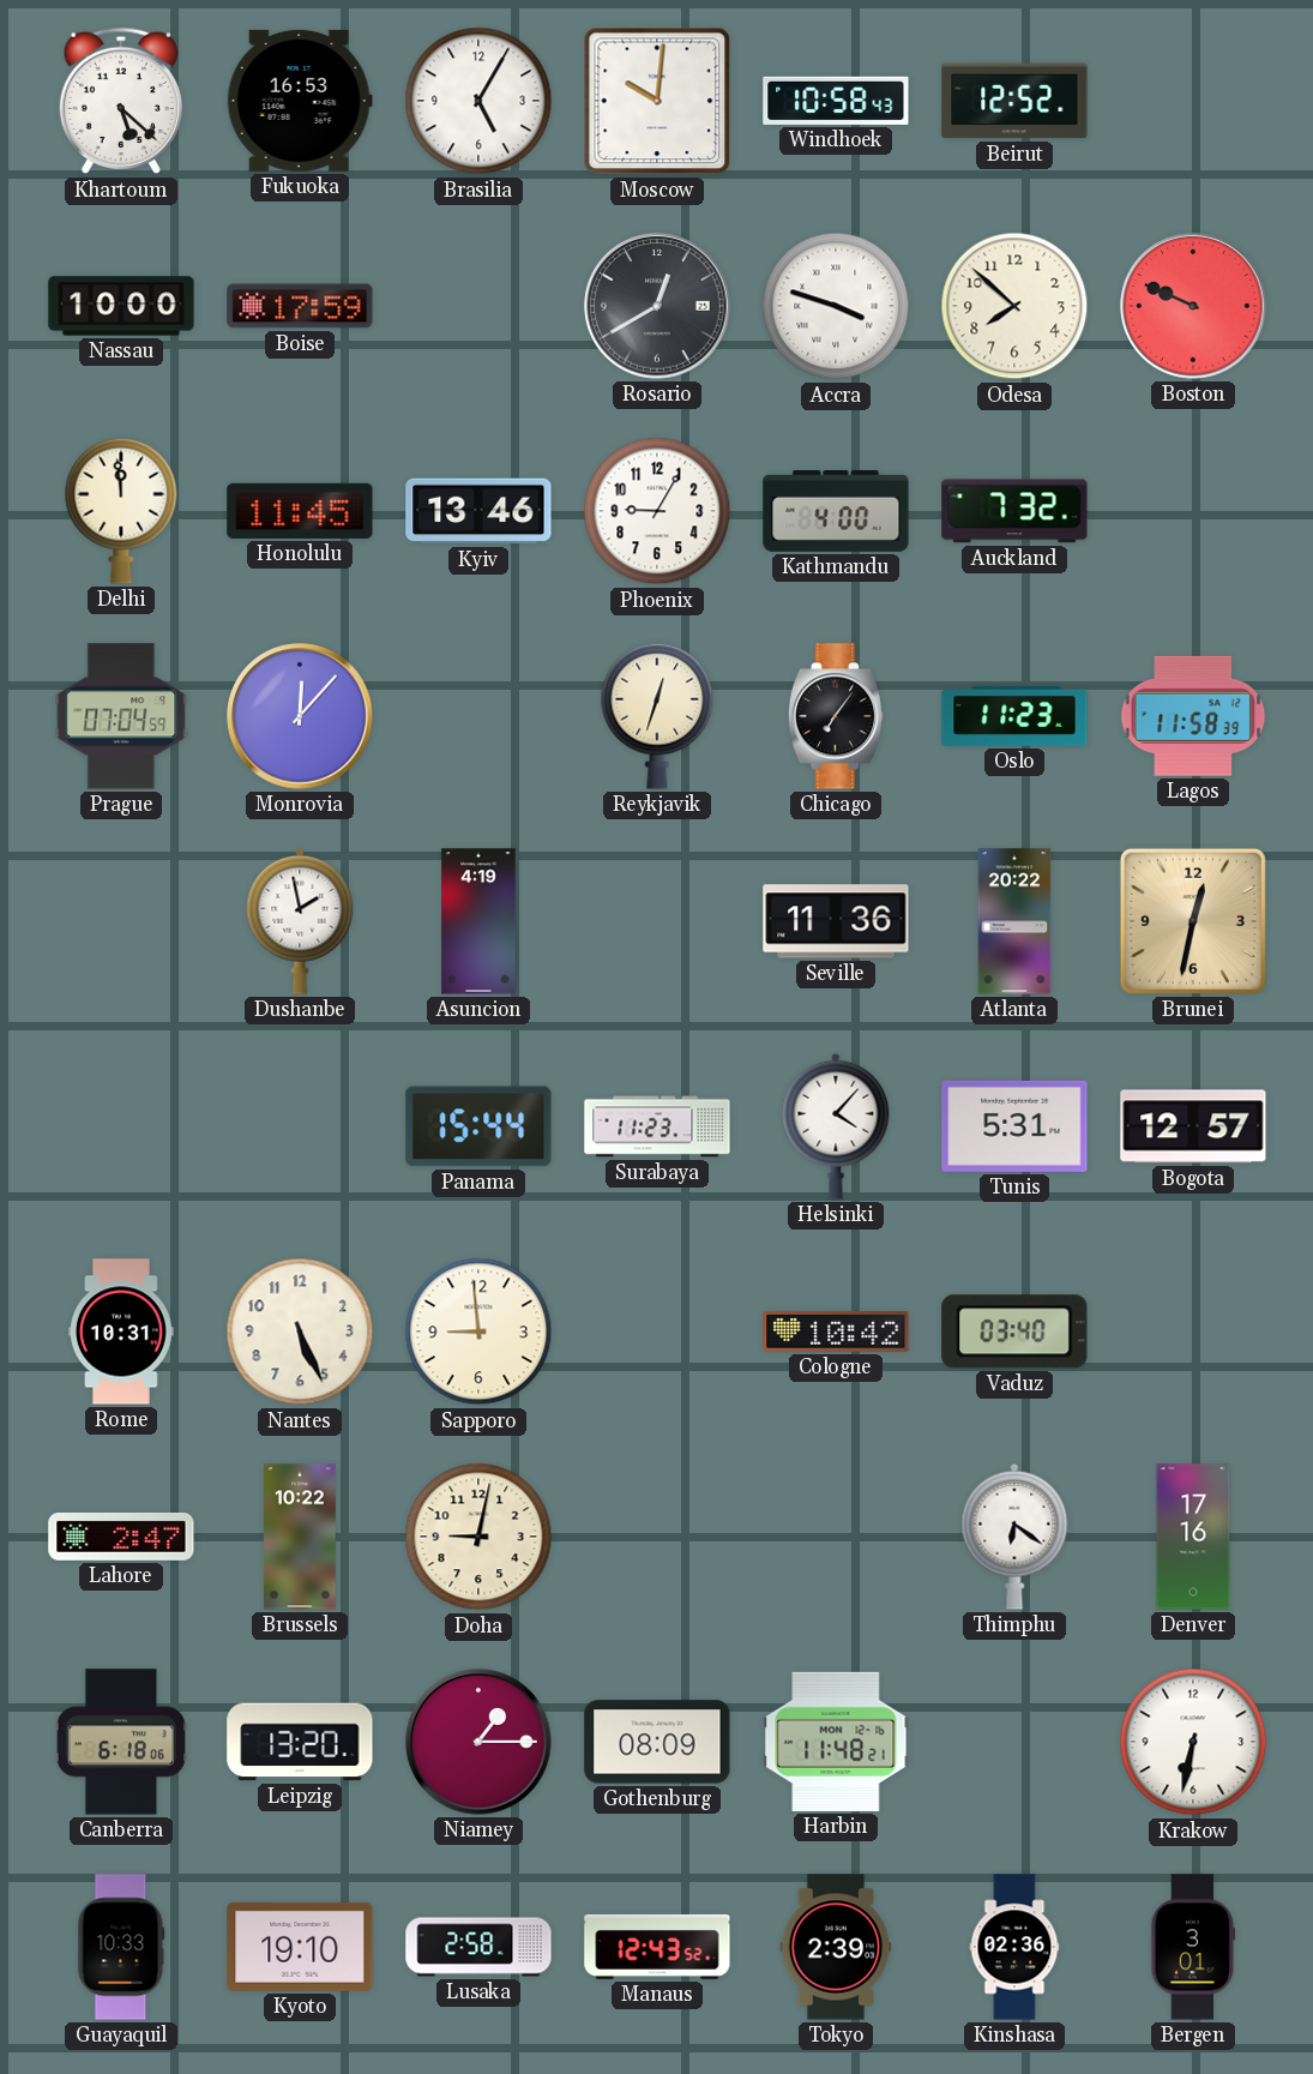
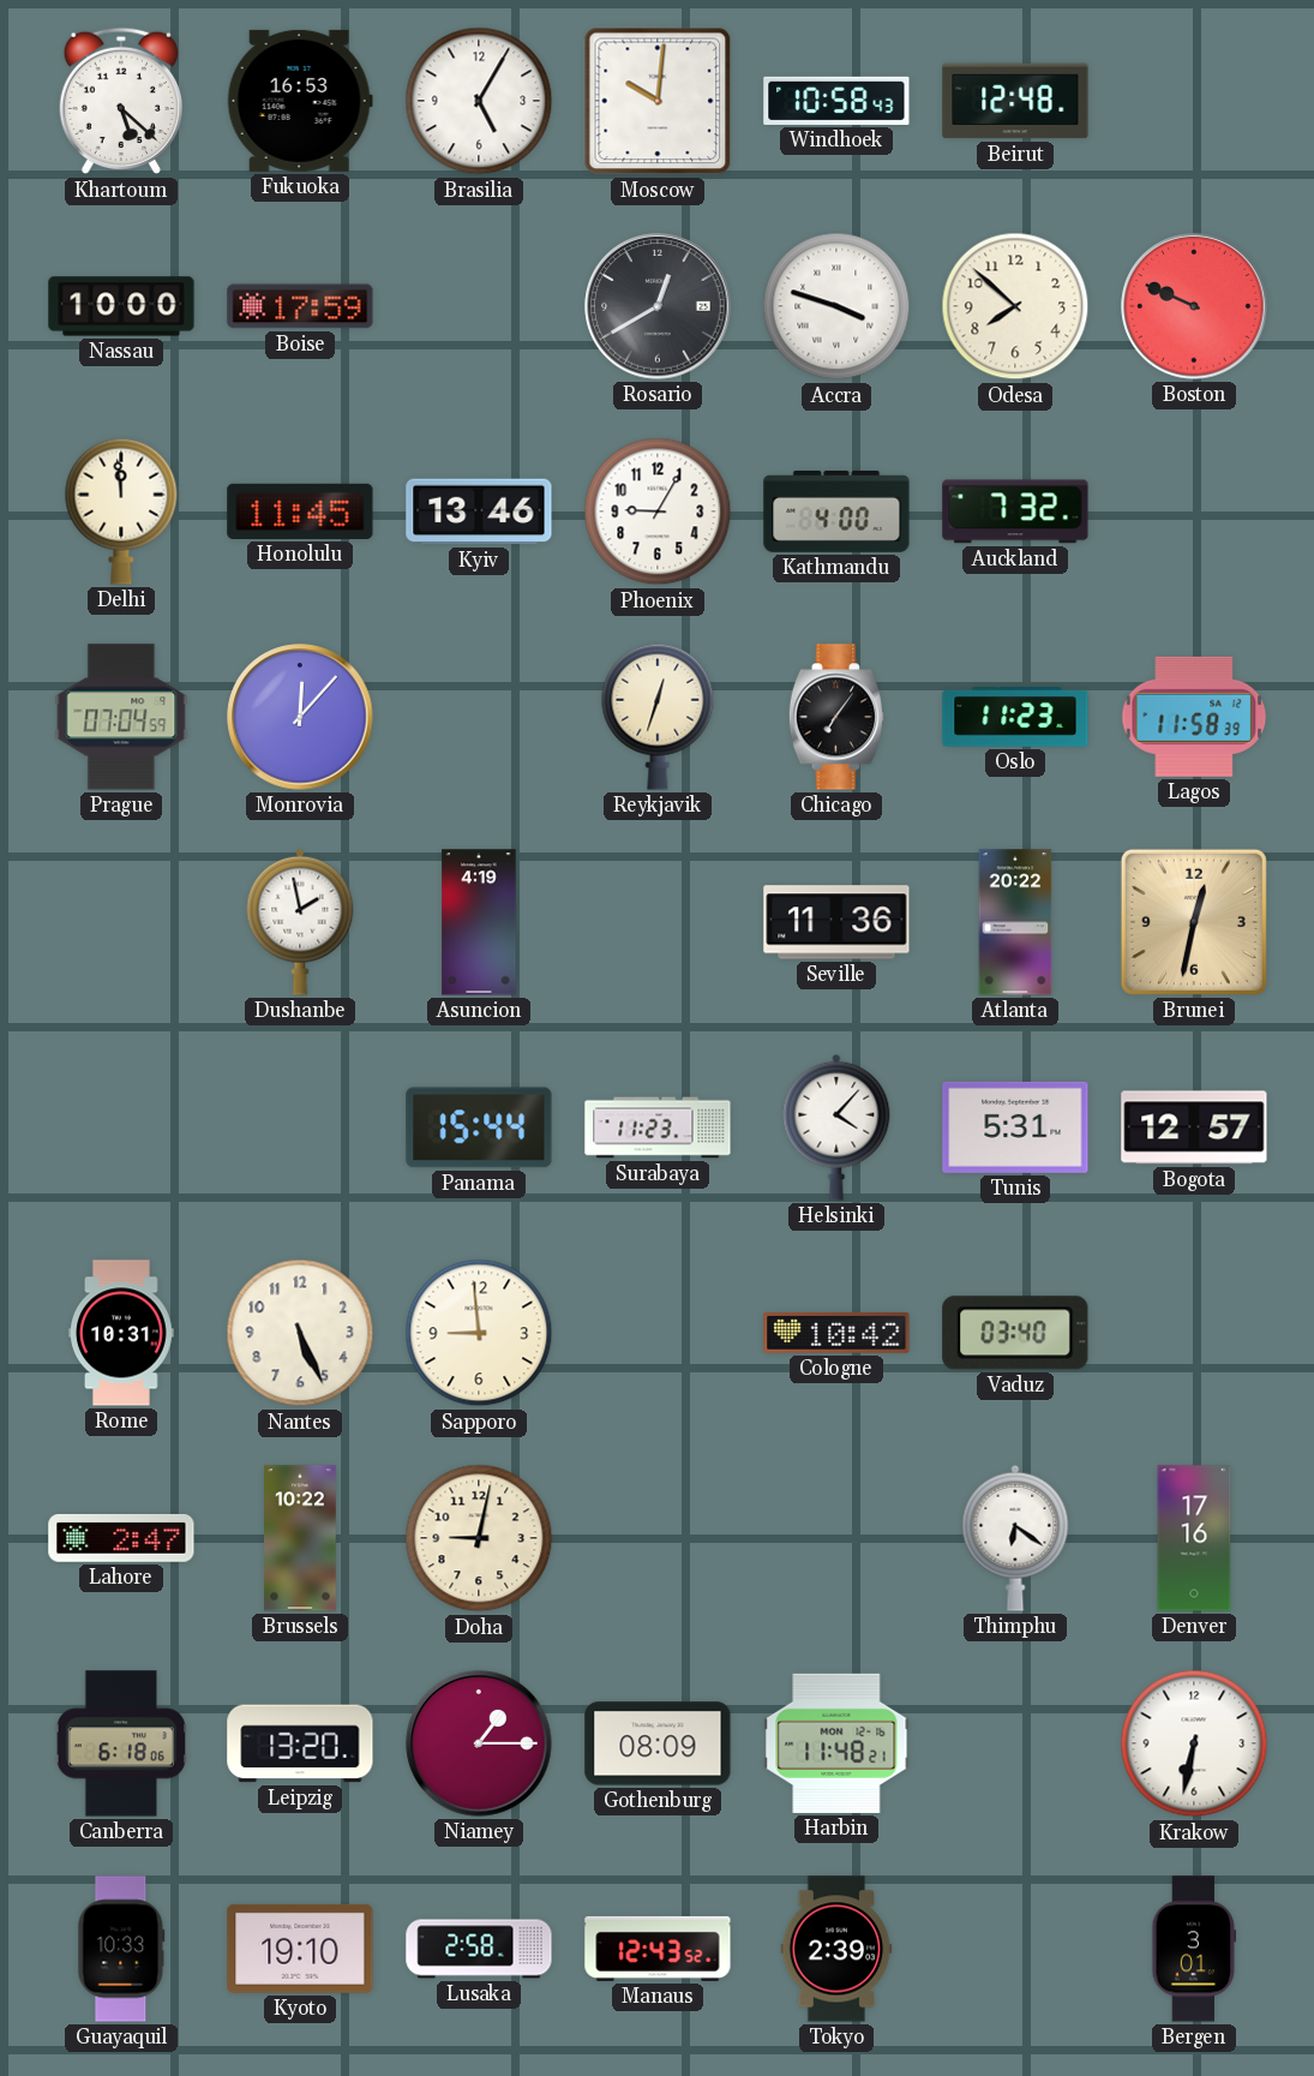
Beirut: 12:52 -> 12:48 (1015, 101)
Kinshasa: 02:36 -> none (1014, 1947)
